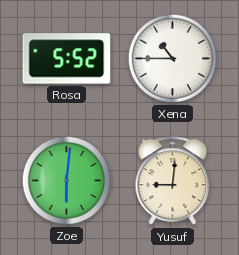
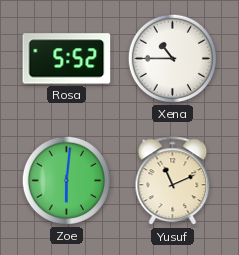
Yusuf: 9:01 -> 11:11 (173, 181)
